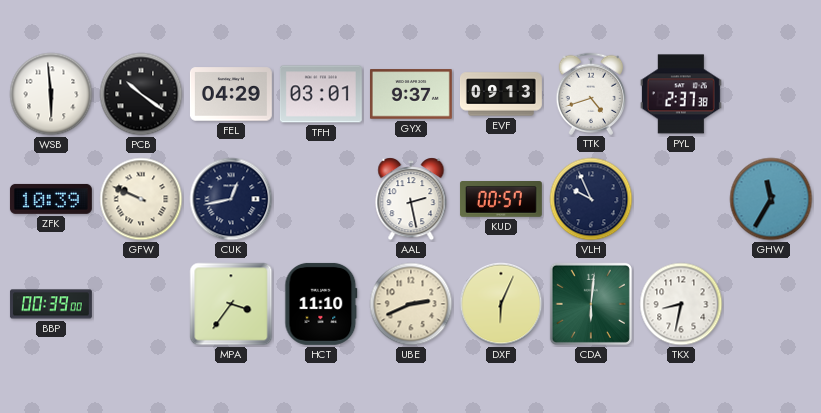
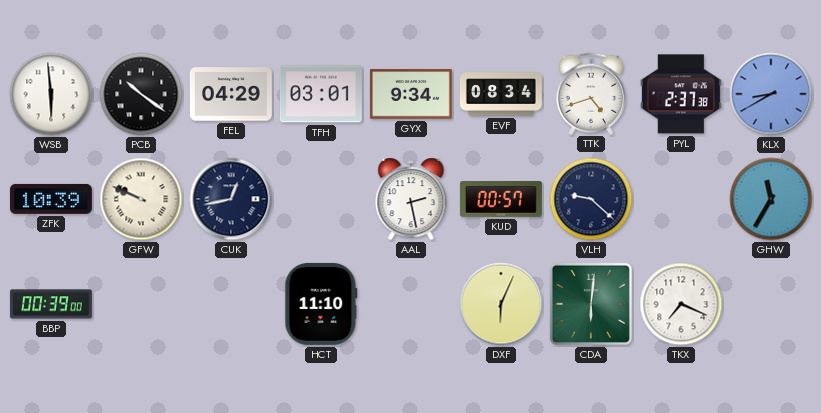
GYX: 9:37 -> 9:34 (411, 94)
EVF: 09:13 -> 08:34 (501, 94)
KLX: none -> 8:40 (771, 94)
VLH: 9:56 -> 9:22 (591, 199)
MPA: 3:36 -> none (231, 304)
UBE: 2:41 -> none (411, 304)
TKX: 8:32 -> 7:19 (681, 304)
